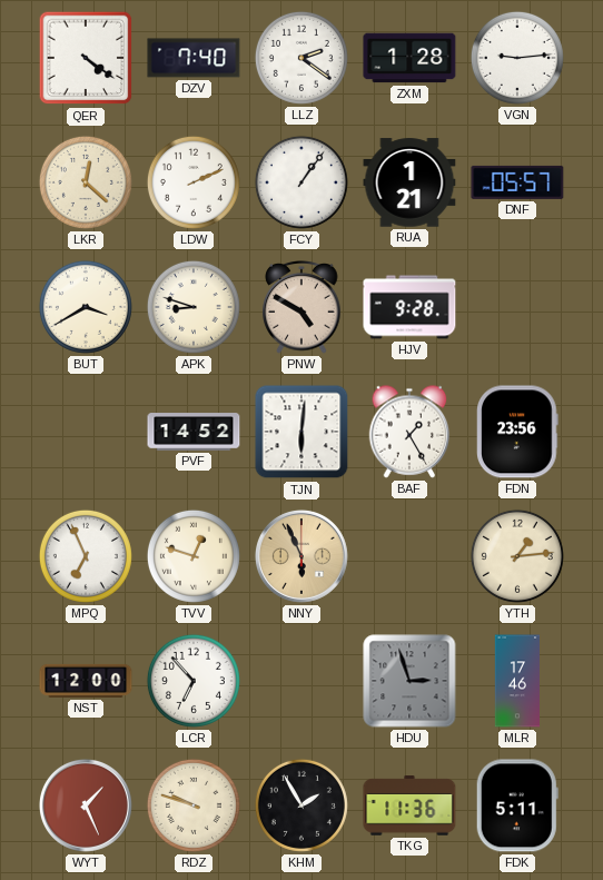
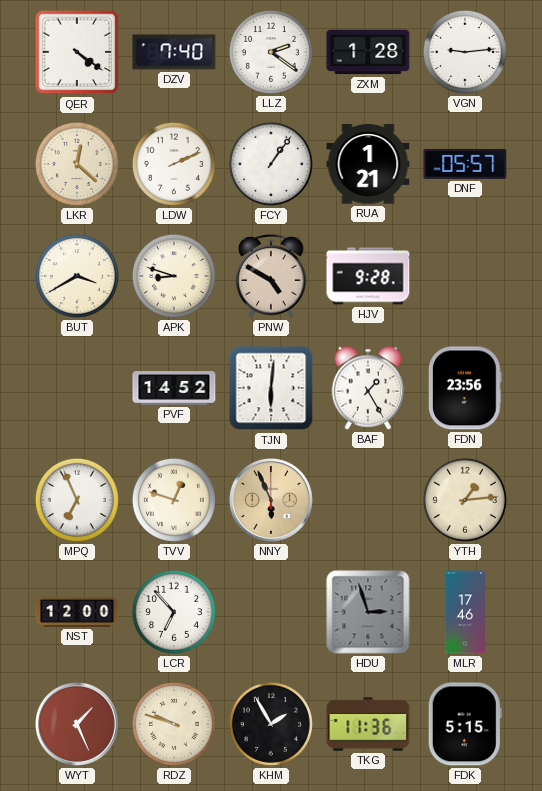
FDK: 5:11 -> 5:15 (465, 724)
